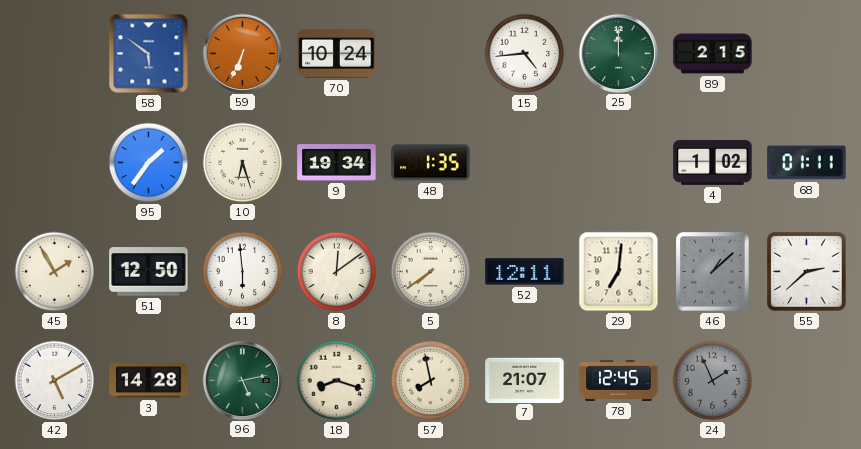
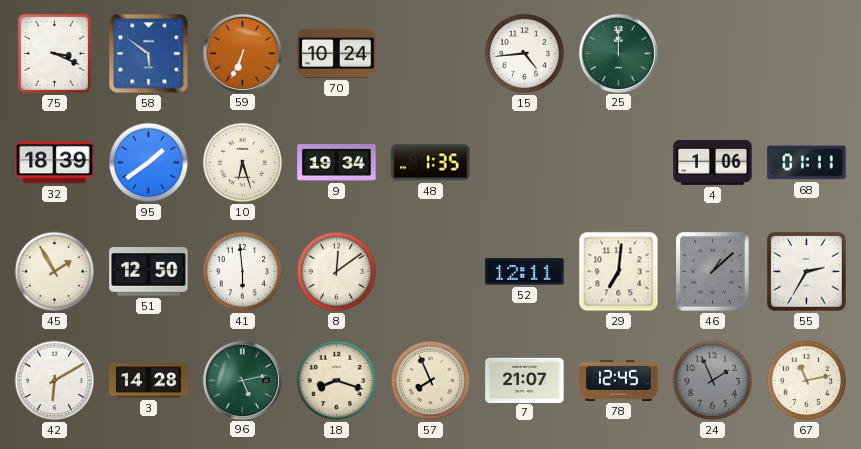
75: none -> 3:19 (54, 53)
89: 2:15 -> none (713, 54)
32: none -> 18:39 (55, 163)
95: 1:36 -> 1:39 (149, 163)
4: 1:02 -> 1:06 (713, 162)
5: 7:39 -> none (431, 272)
55: 2:38 -> 2:35 (807, 272)
42: 5:10 -> 6:10 (55, 381)
57: 7:58 -> 7:56 (431, 381)
67: none -> 11:13 (807, 381)
